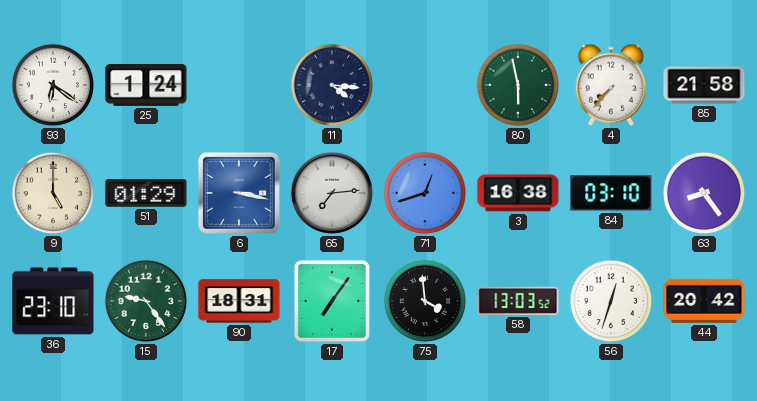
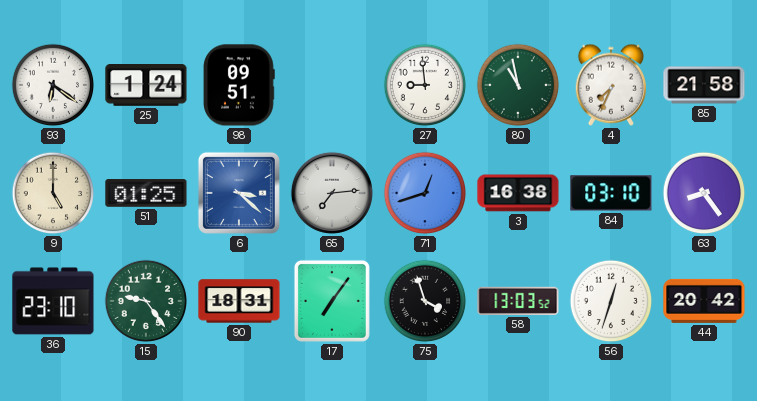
98: none -> 09:51 (240, 85)
11: 4:16 -> none (332, 85)
27: none -> 8:59 (425, 85)
80: 5:58 -> 10:58 (518, 85)
4: 7:37 -> 7:34 (610, 85)
51: 01:29 -> 01:25 (146, 193)
6: 3:17 -> 3:22 (239, 193)
75: 3:59 -> 3:57 (425, 301)
